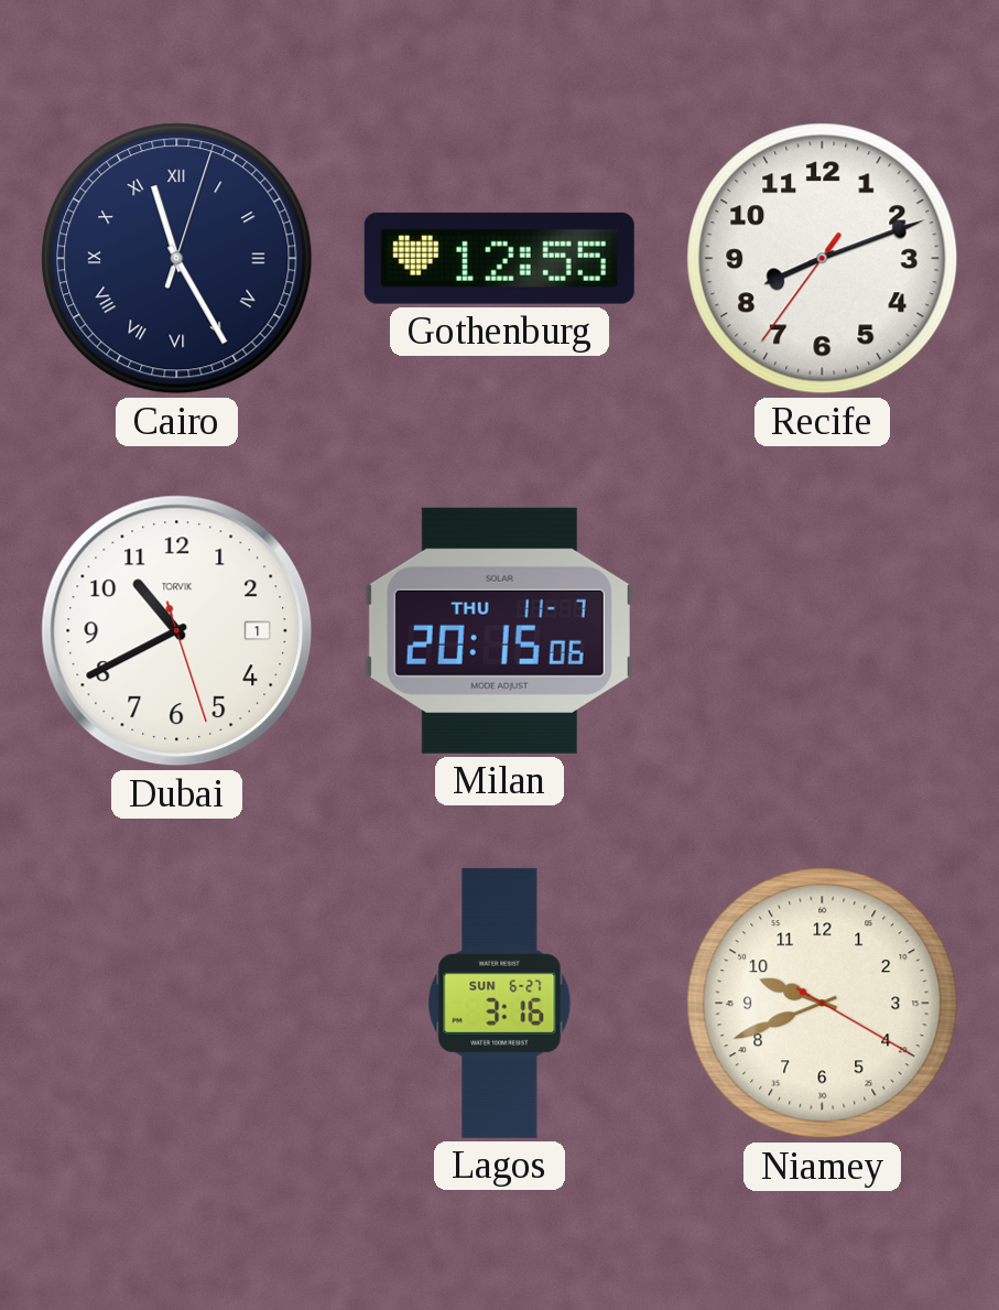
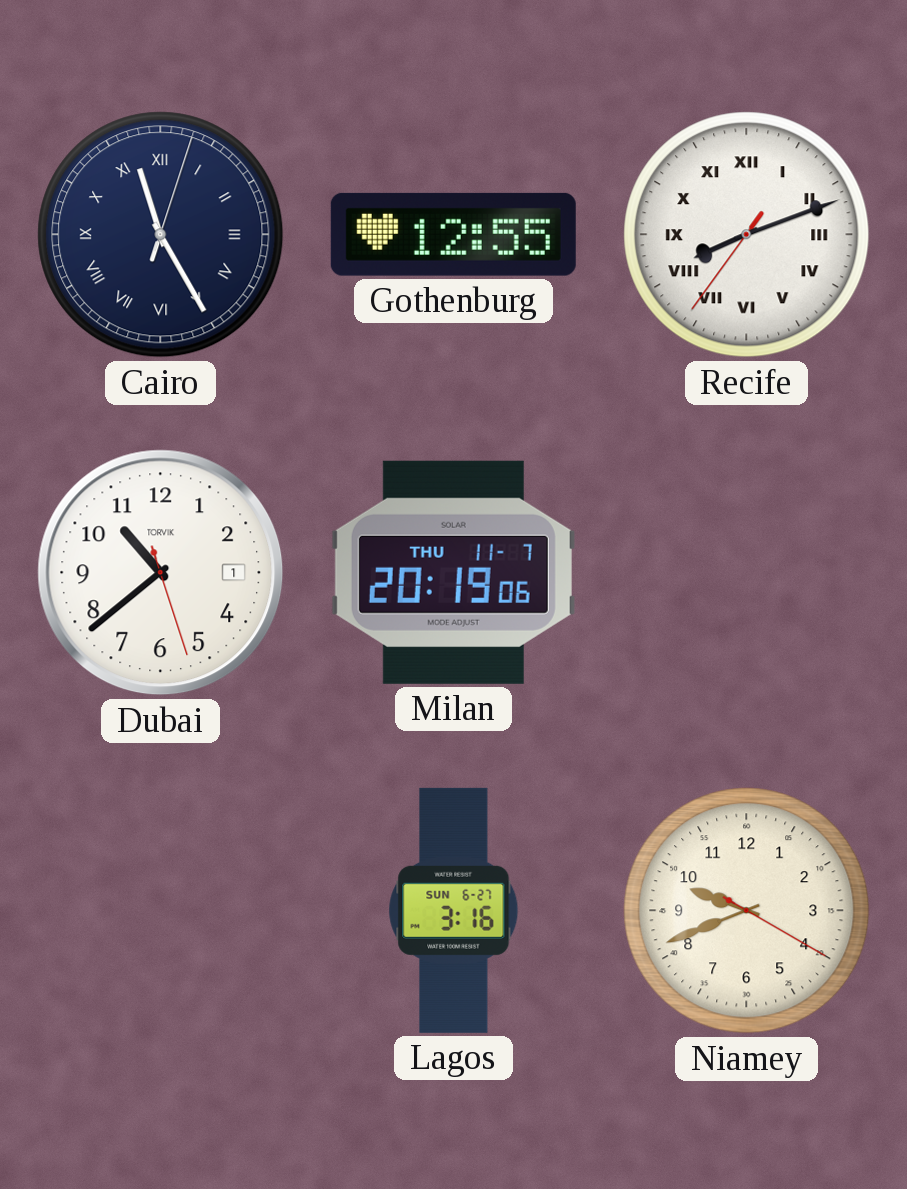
Recife numerals: Arabic -> Roman (747, 235)
Dubai: 10:40 -> 10:38 (161, 573)
Milan: 20:15 -> 20:19 (453, 572)
